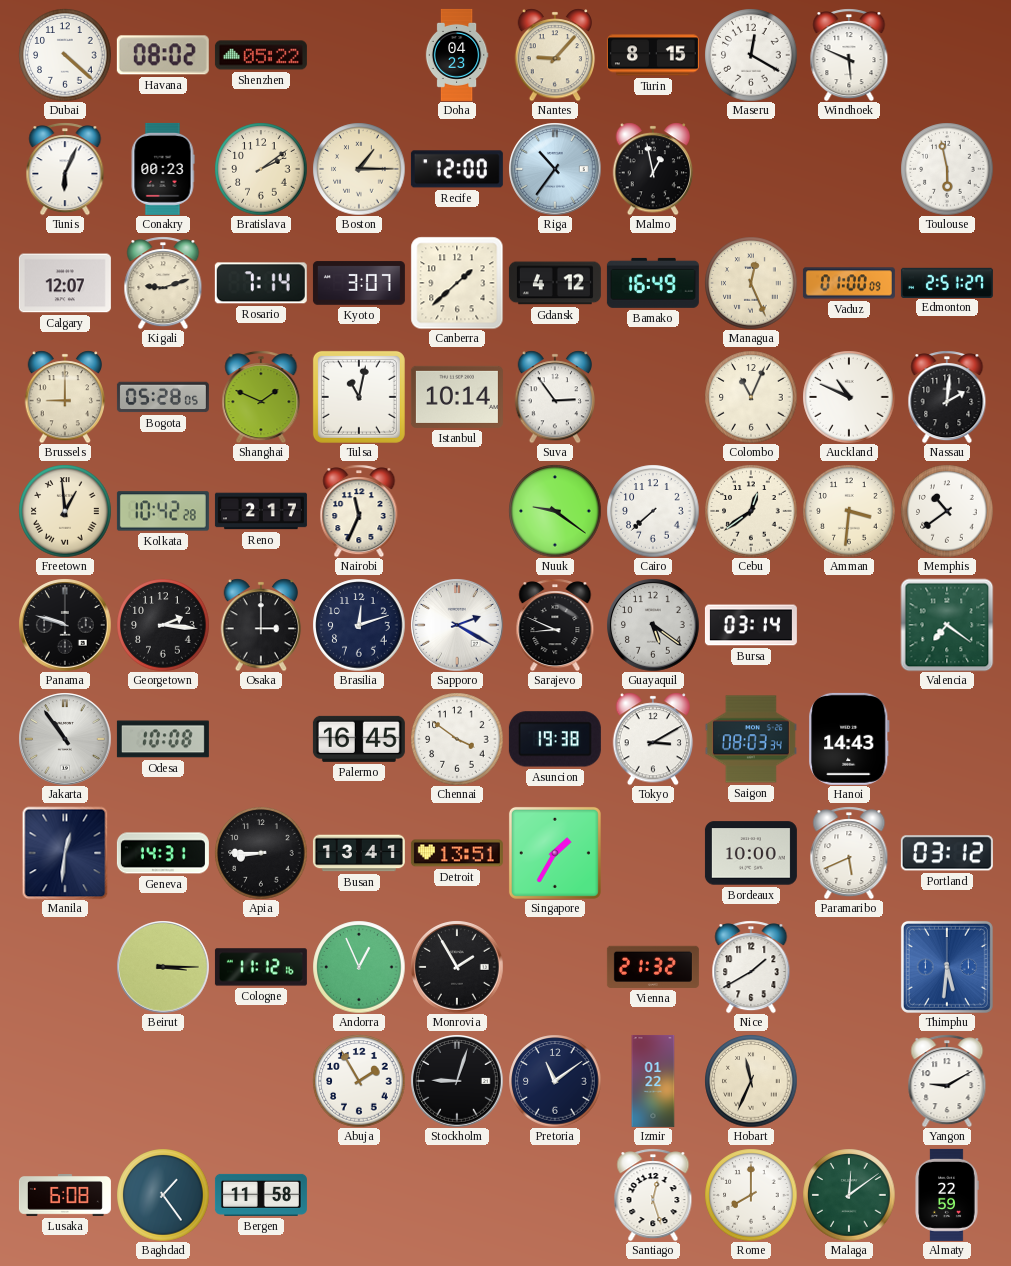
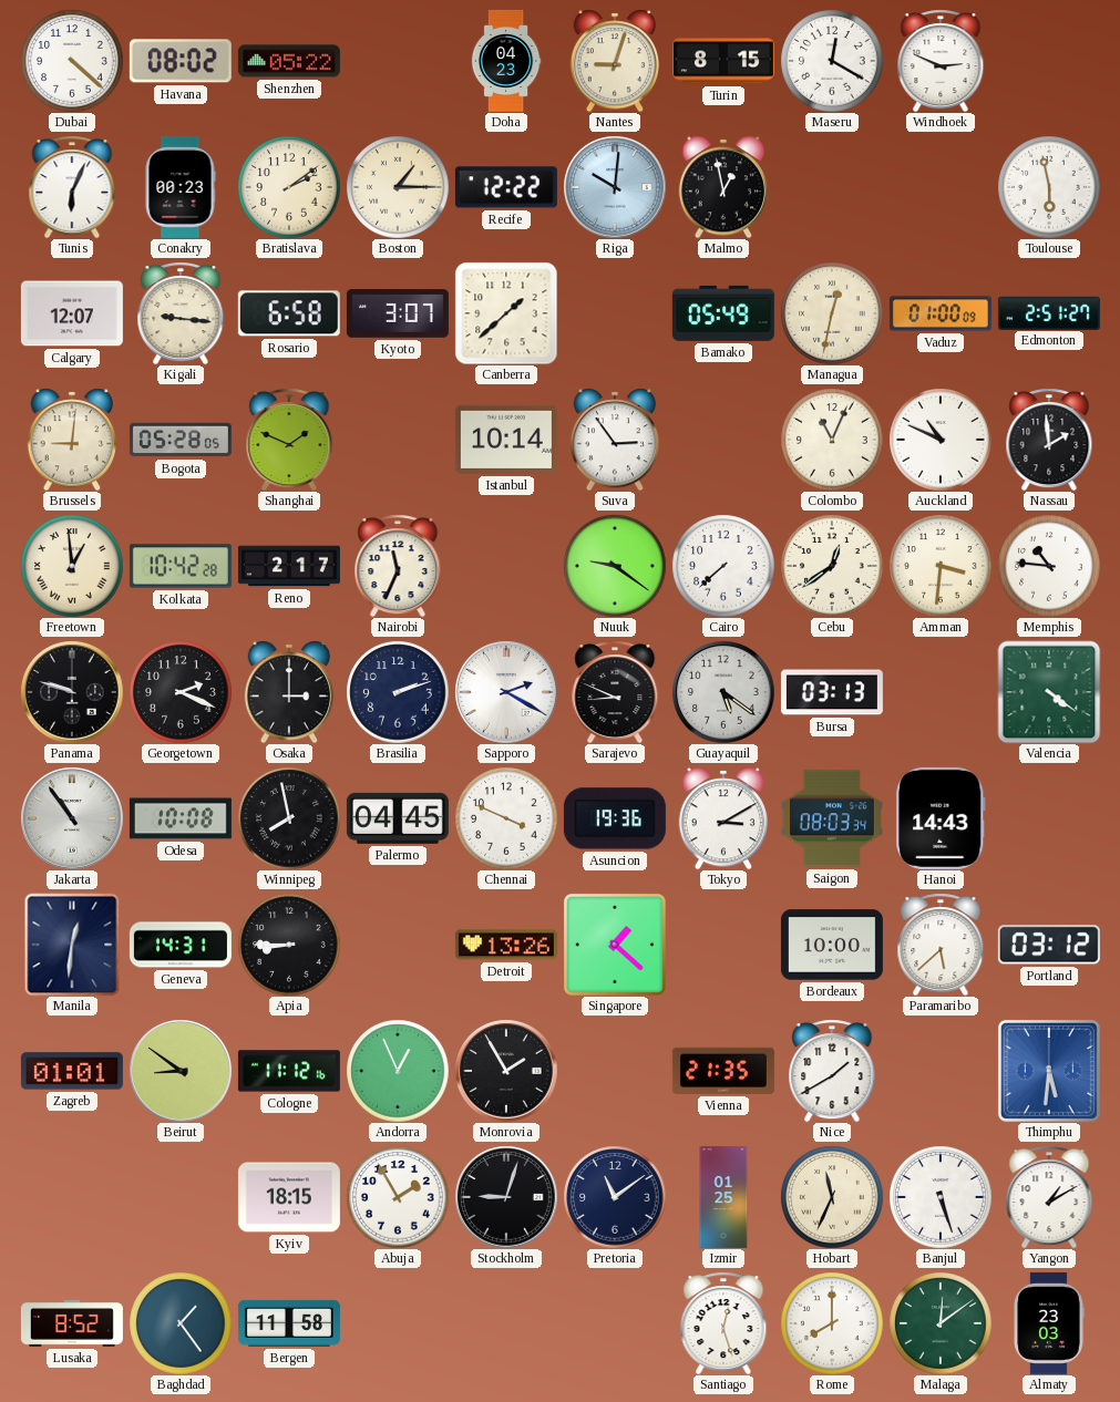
Nantes: 9:07 -> 9:03 (615, 61)
Windhoek: 5:49 -> 2:49 (941, 61)
Recife: 12:00 -> 12:22 (506, 187)
Riga: 10:36 -> 10:01 (615, 187)
Kigali: 9:12 -> 9:16 (181, 313)
Rosario: 7:14 -> 6:58 (289, 313)
Gdansk: 4:12 -> none (555, 283)
Bamako: 16:49 -> 05:49 (723, 313)
Managua: 12:26 -> 12:32 (832, 313)
Brussels: 9:00 -> 9:01 (72, 440)
Tulsa: 11:02 -> none (359, 397)
Nassau: 2:01 -> 1:59 (1049, 440)
Memphis: 10:39 -> 10:46 (1049, 566)
Georgetown: 2:16 -> 2:19 (181, 692)
Brasilia: 12:12 -> 2:12 (398, 692)
Bursa: 03:14 -> 03:13 (832, 692)
Valencia: 7:21 -> 4:21 (1049, 692)
Winnipeg: none -> 7:58 (289, 818)
Palermo: 16:45 -> 04:45 (398, 818)
Chennai: 3:51 -> 3:49 (506, 818)
Asuncion: 19:38 -> 19:36 (615, 818)
Busan: 13:41 -> none (359, 853)
Detroit: 13:51 -> 13:26 (506, 945)
Singapore: 1:35 -> 1:22 (615, 945)
Paramaribo: 5:41 -> 5:38 (941, 945)
Zagreb: none -> 01:01 (72, 1071)
Beirut: 3:15 -> 8:51 (181, 1071)
Vienna: 21:32 -> 21:35 (723, 1071)
Kyiv: none -> 18:15 (289, 1197)
Izmir: 01:22 -> 01:25 (723, 1197)
Banjul: none -> 5:27 (941, 1197)
Yangon: 9:10 -> 1:10 (1049, 1197)
Lusaka: 6:08 -> 8:52 (72, 1324)
Almaty: 22:59 -> 23:03 (1049, 1323)
